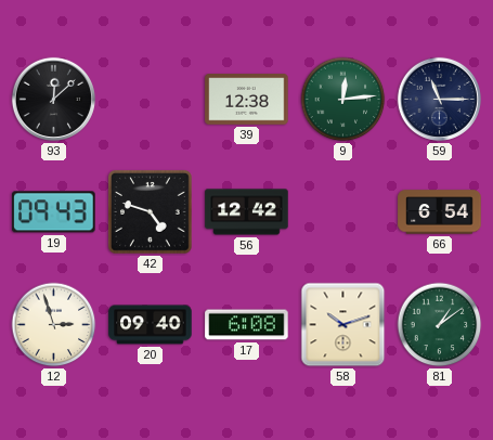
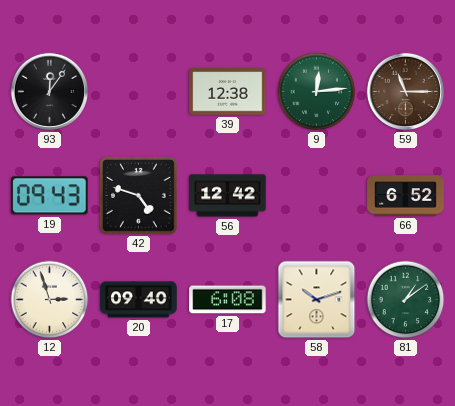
93: 12:08 -> 12:06 (49, 91)
59 dial: navy -> brown (405, 91)
66: 6:54 -> 6:52 (406, 196)
